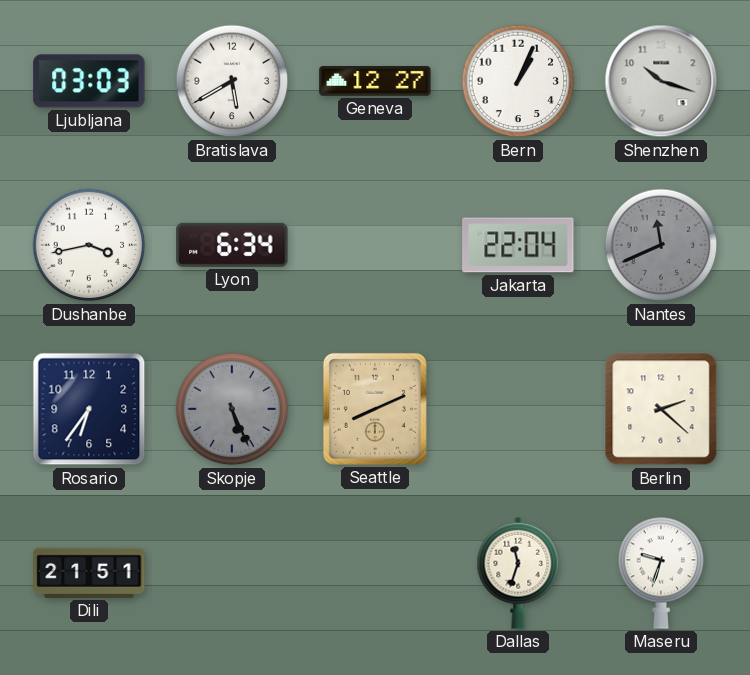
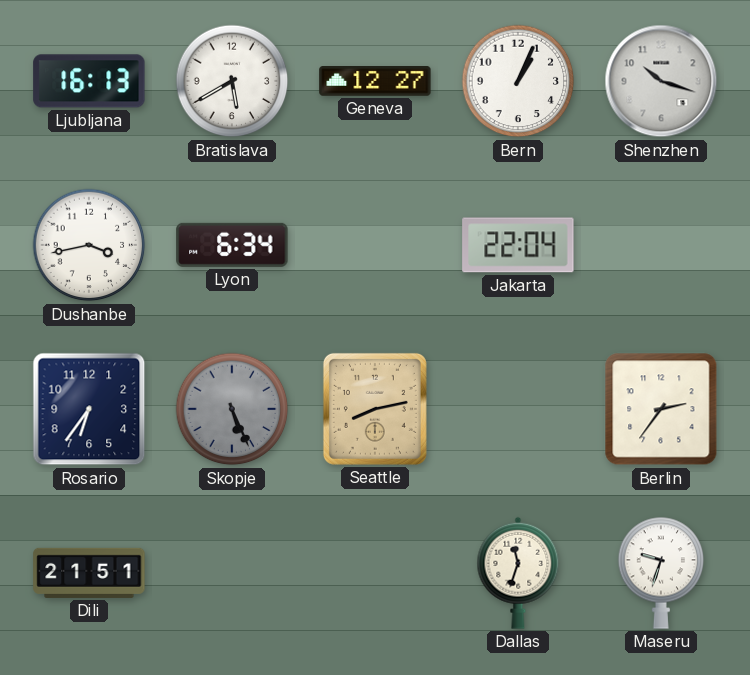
Ljubljana: 03:03 -> 16:13 (89, 81)
Nantes: 11:41 -> none (661, 245)
Seattle: 8:11 -> 8:13 (375, 409)
Berlin: 2:22 -> 2:36 (661, 409)
